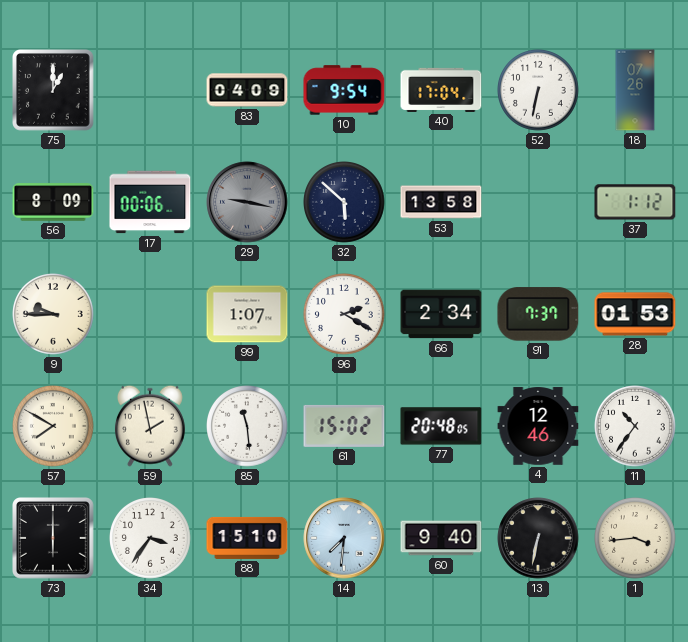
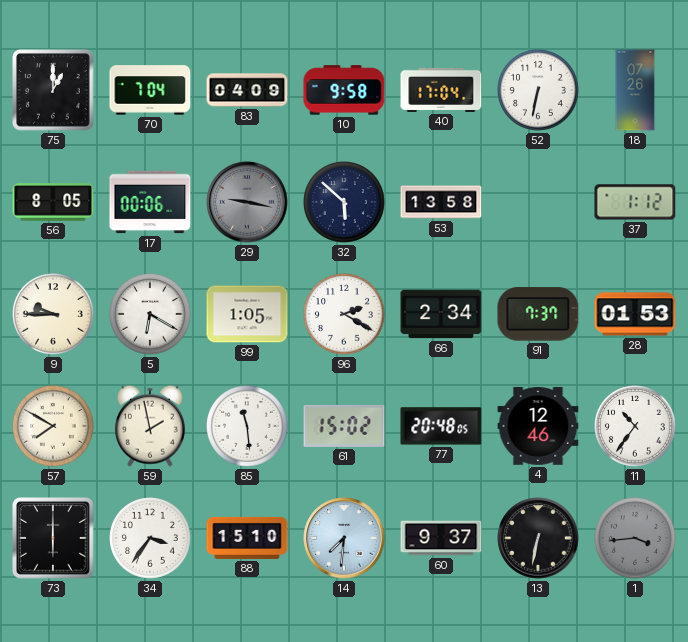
70: none -> 7:04 (150, 90)
10: 9:54 -> 9:58 (344, 90)
56: 8:09 -> 8:05 (53, 202)
5: none -> 6:20 (151, 315)
99: 1:07 -> 1:05 (247, 314)
60: 9:40 -> 9:37 (441, 538)
1 dial: cream -> grey (636, 539)
